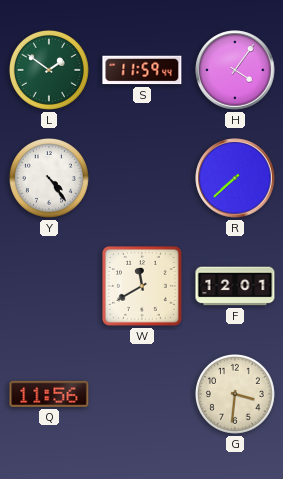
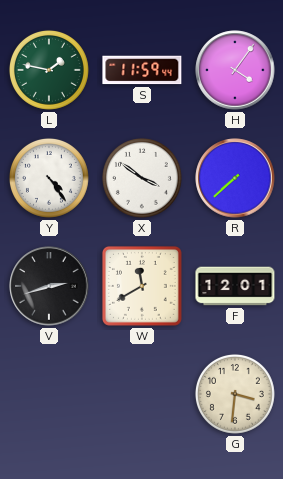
L: 1:51 -> 1:47 (49, 70)
X: none -> 3:51 (142, 178)
V: none -> 2:42 (49, 286)
Q: 11:56 -> none (49, 394)
